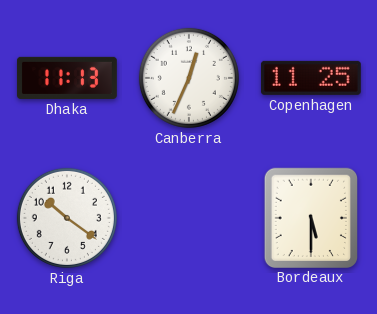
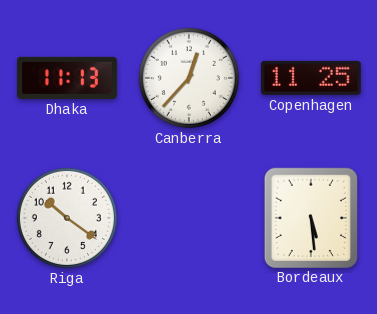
Canberra: 12:34 -> 12:37 (189, 78)
Bordeaux: 5:30 -> 5:29 (310, 217)
